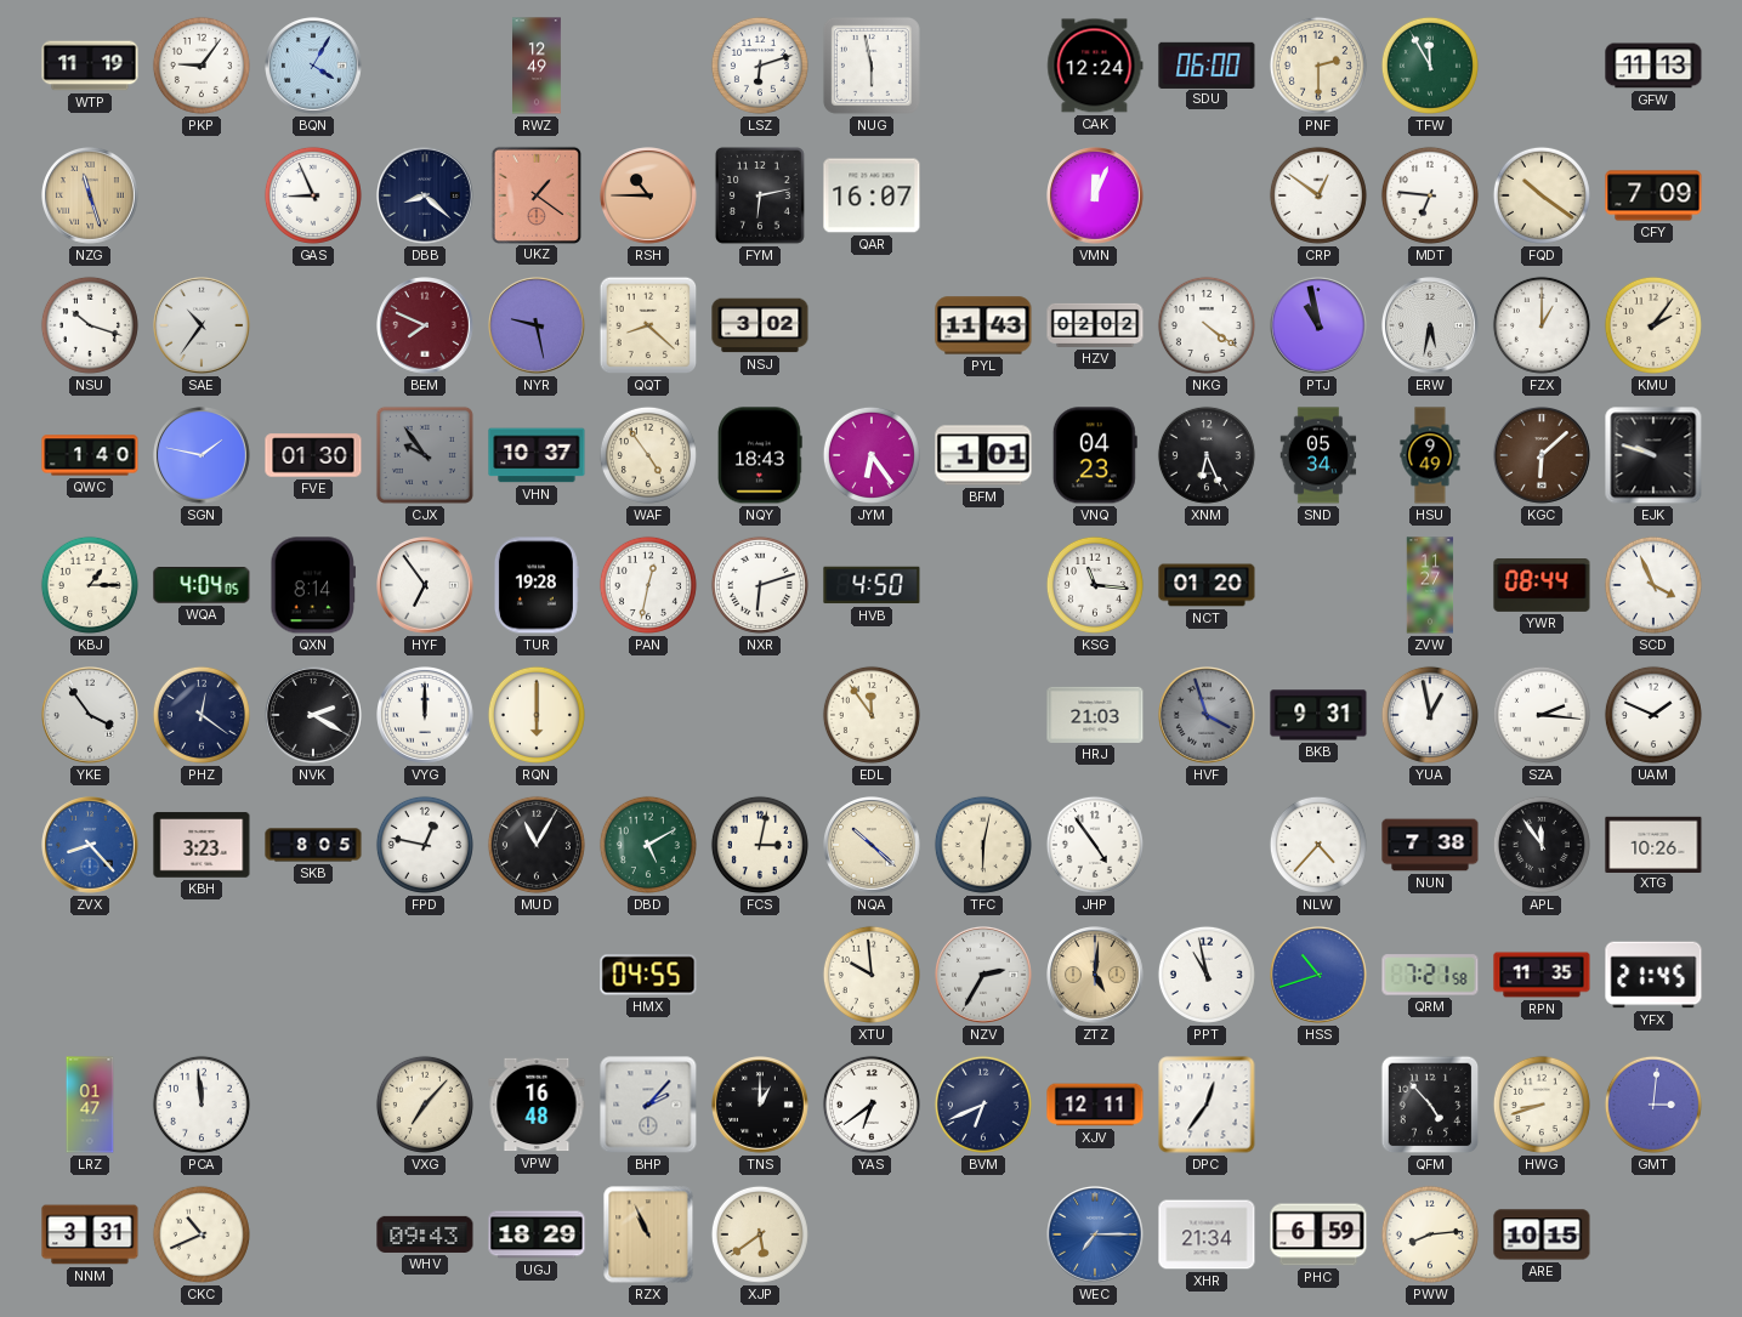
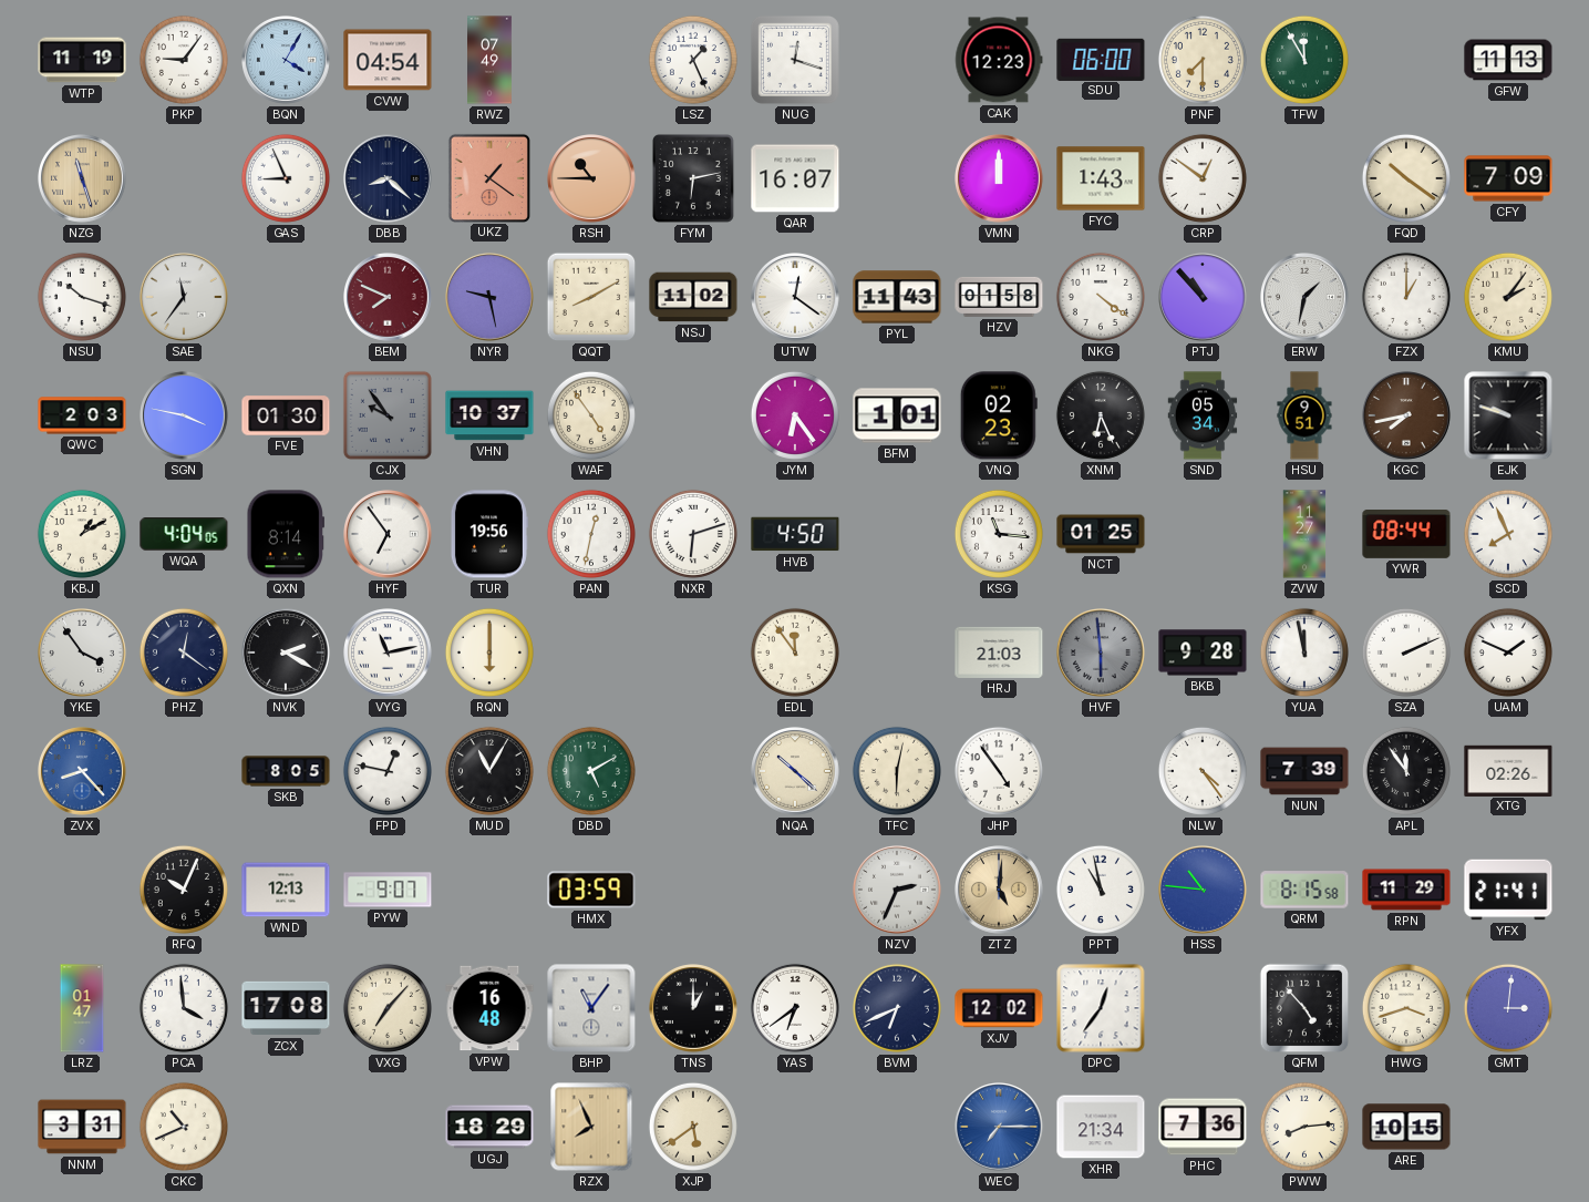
CVW: none -> 04:54 (388, 60)
RWZ: 12:49 -> 07:49 (491, 60)
LSZ: 6:12 -> 1:26 (693, 60)
NUG: 5:58 -> 12:18 (795, 60)
CAK: 12:24 -> 12:23 (999, 60)
PNF: 2:30 -> 7:30 (1203, 60)
VMN: 12:04 -> 12:00 (1000, 179)
FYC: none -> 1:43 (1101, 178)
MDT: 6:46 -> none (1430, 195)
SAE: 10:36 -> 11:36 (185, 298)
QQT: 8:22 -> 8:10 (591, 297)
NSJ: 3:02 -> 11:02 (693, 297)
UTW: none -> 12:21 (796, 298)
HZV: 02:02 -> 01:58 (999, 297)
PTJ: 10:58 -> 10:53 (1204, 298)
ERW: 5:32 -> 1:32 (1306, 298)
QWC: 1:40 -> 2:03 (82, 415)
SGN: 1:47 -> 3:47 (185, 417)
NQY: 18:43 -> none (761, 455)
VNQ: 04:23 -> 02:23 (999, 415)
HSU: 9:49 -> 9:51 (1304, 415)
KGC: 6:08 -> 7:43 (1407, 417)
KBJ: 1:15 -> 1:10 (82, 534)
TUR: 19:28 -> 19:56 (489, 534)
NCT: 01:20 -> 01:25 (1101, 534)
SCD: 3:56 -> 7:56 (1508, 534)
VYG: 12:00 -> 11:13 (389, 654)
HVF: 3:57 -> 5:59 (1102, 654)
BKB: 9:31 -> 9:28 (1203, 653)
YUA: 12:58 -> 11:58 (1304, 653)
SZA: 2:16 -> 2:11 (1406, 653)
KBH: 3:23 -> none (202, 845)
FCS: 3:02 -> none (760, 845)
NLW: 4:37 -> 4:24 (1203, 771)
NUN: 7:38 -> 7:39 (1304, 771)
XTG: 10:26 -> 02:26 (1508, 770)
RFQ: none -> 10:04 (184, 890)
WND: none -> 12:13 (286, 890)
PYW: none -> 9:07 (388, 890)
HMX: 04:55 -> 03:59 (591, 890)
XTU: 9:59 -> none (872, 975)
NZV: 2:35 -> 2:34 (898, 891)
HSS: 10:42 -> 10:46 (1204, 891)
QRM: 7:21 -> 8:15 (1304, 890)
RPN: 11:35 -> 11:29 (1406, 890)
YFX: 21:45 -> 21:41 (1508, 890)
PCA: 11:59 -> 3:59 (184, 1008)
ZCX: none -> 17:08 (286, 1008)
BHP: 2:07 -> 11:06 (591, 1008)
XJV: 12:11 -> 12:02 (999, 1008)
HWG: 8:42 -> 3:42 (1406, 1008)
WHV: 09:43 -> none (425, 1234)
RZX: 10:56 -> 7:56 (591, 1127)
PHC: 6:59 -> 7:36 (1203, 1127)
